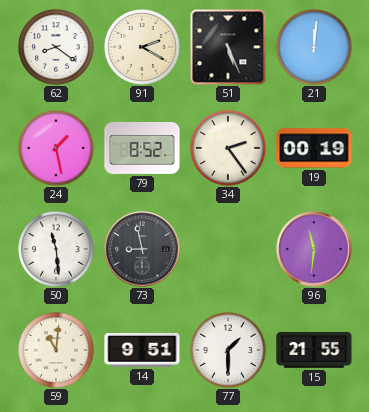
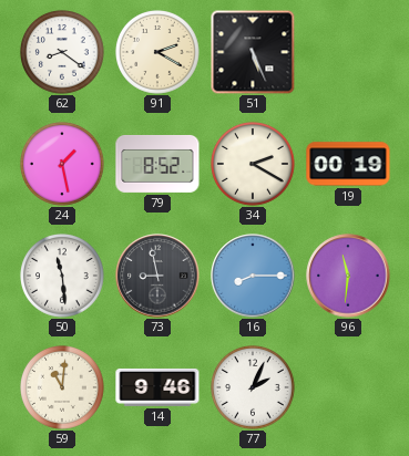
21: 12:01 -> none (315, 48)
34: 2:24 -> 2:20 (254, 165)
16: none -> 8:15 (253, 276)
14: 9:51 -> 9:46 (157, 387)
77: 1:30 -> 2:04 (254, 388)
15: 21:55 -> none (314, 350)
